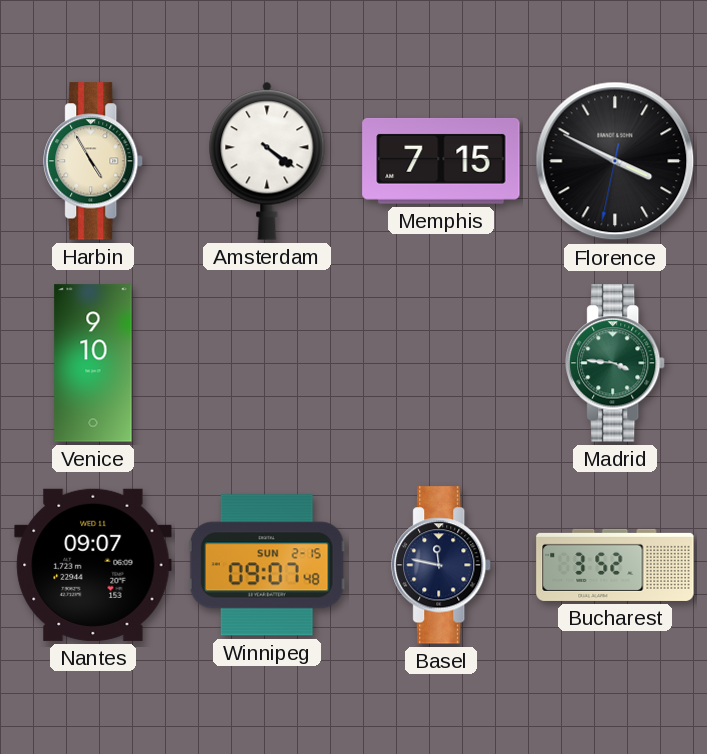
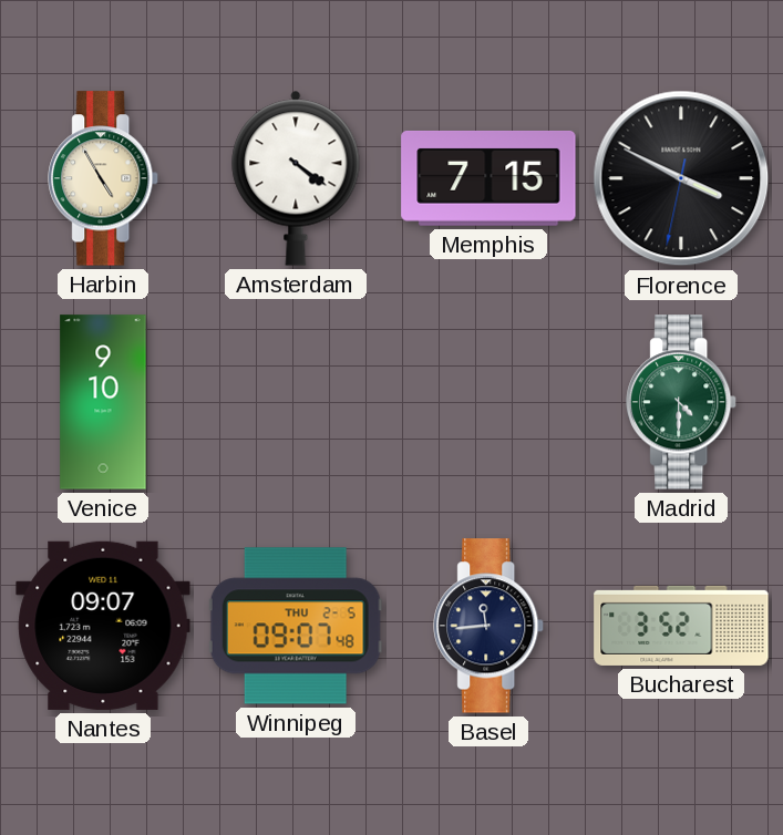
Madrid: 3:46 -> 4:30 (682, 402)
Winnipeg date: SUN 2-15 -> THU 2-5 (296, 626)
Basel: 11:47 -> 11:44 (490, 626)
